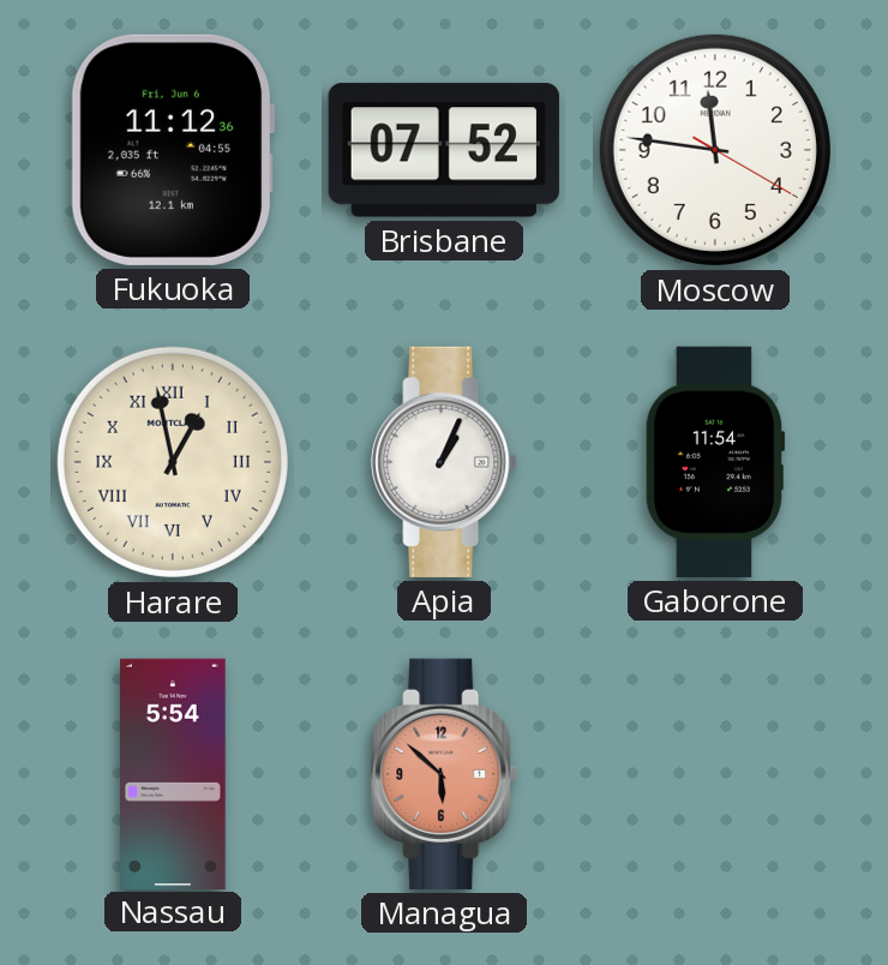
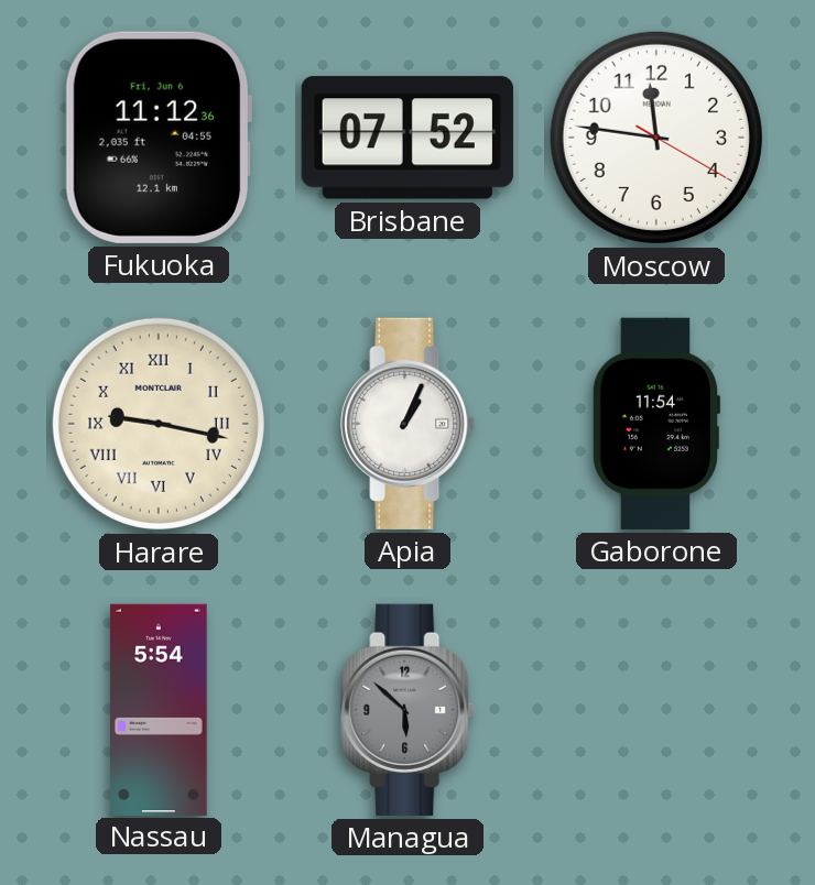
Harare: 12:58 -> 9:17 (159, 424)
Managua dial: salmon -> grey (407, 710)
